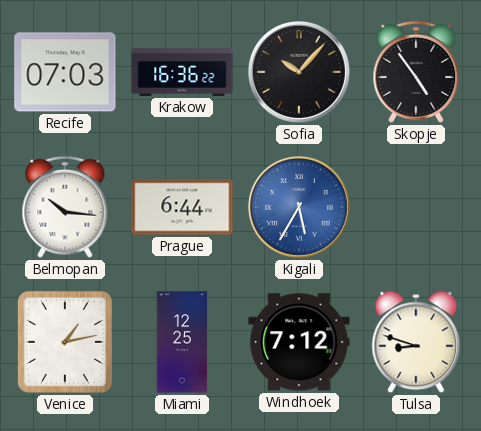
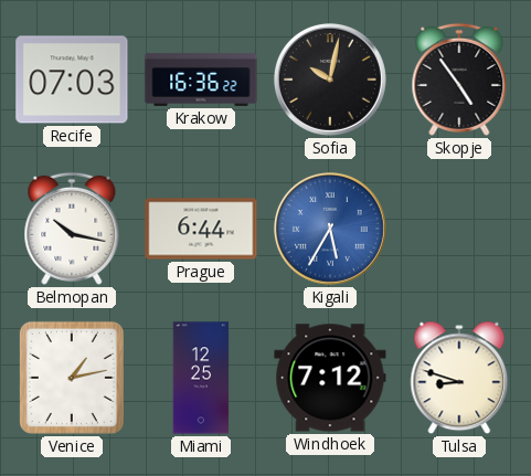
Sofia: 10:07 -> 10:02 (330, 80)
Belmopan: 10:16 -> 10:17 (72, 229)
